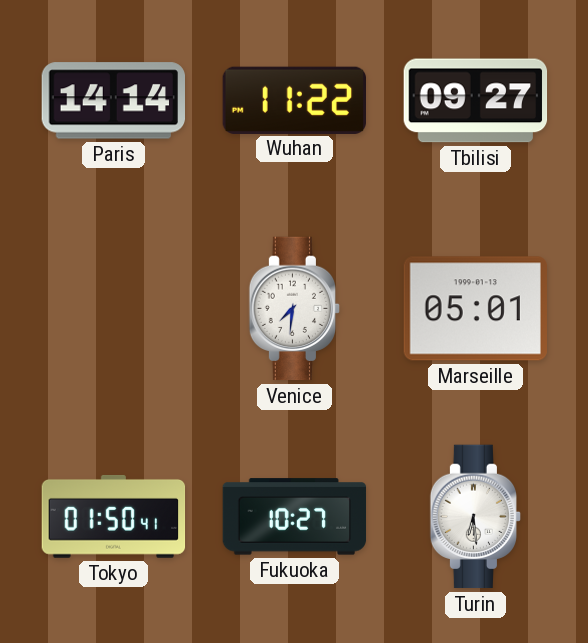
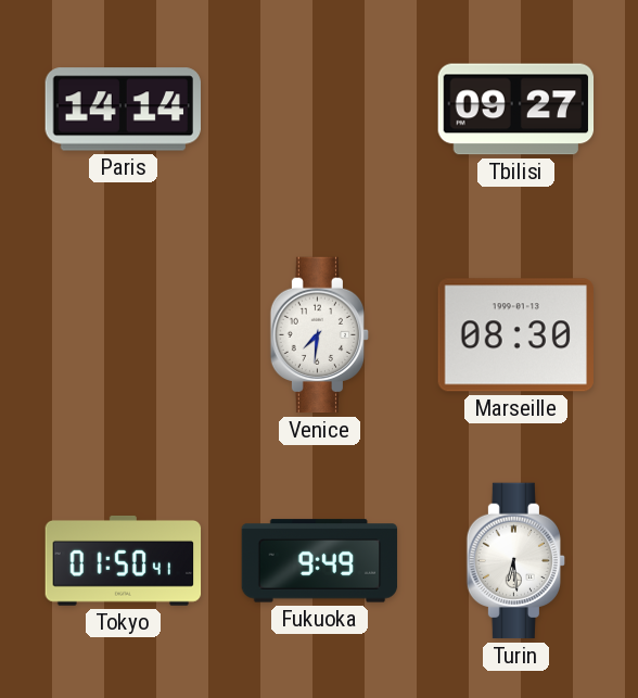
Wuhan: 11:22 -> none (294, 100)
Marseille: 05:01 -> 08:30 (515, 335)
Fukuoka: 10:27 -> 9:49 (320, 561)
